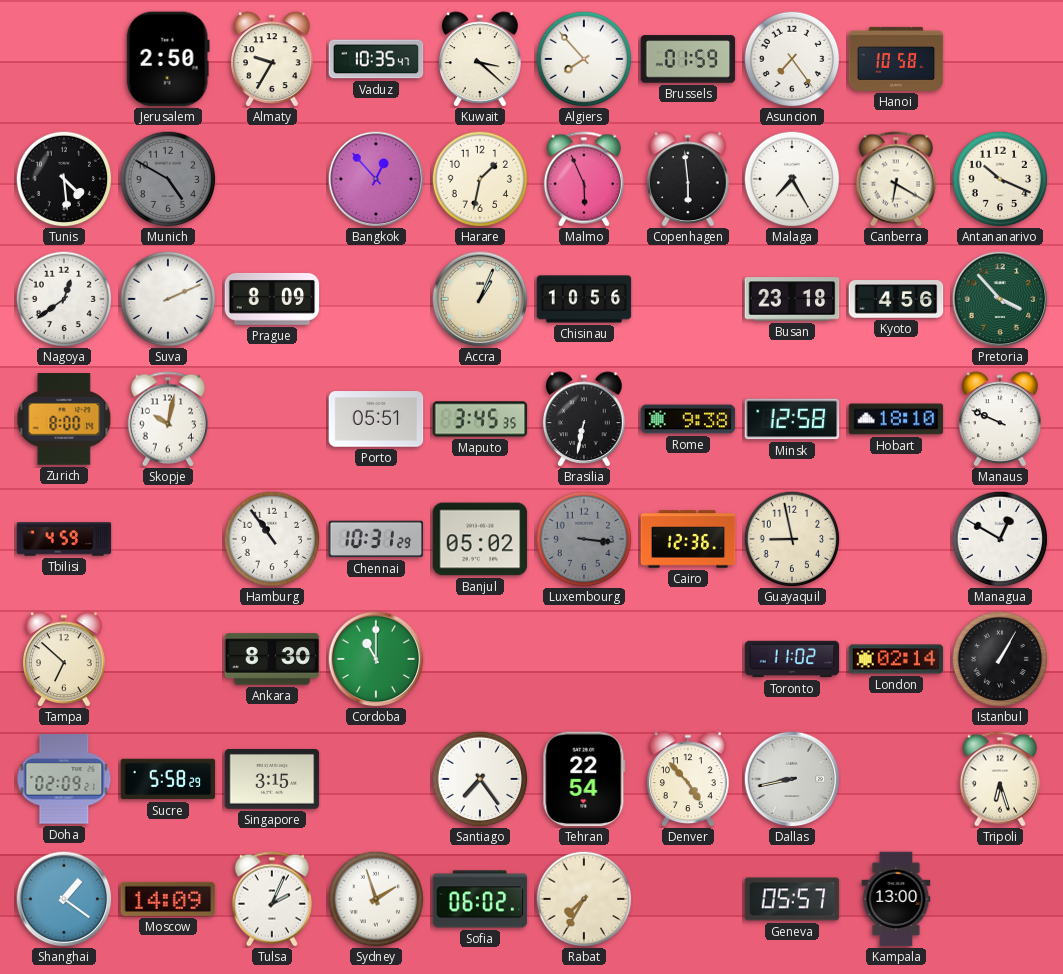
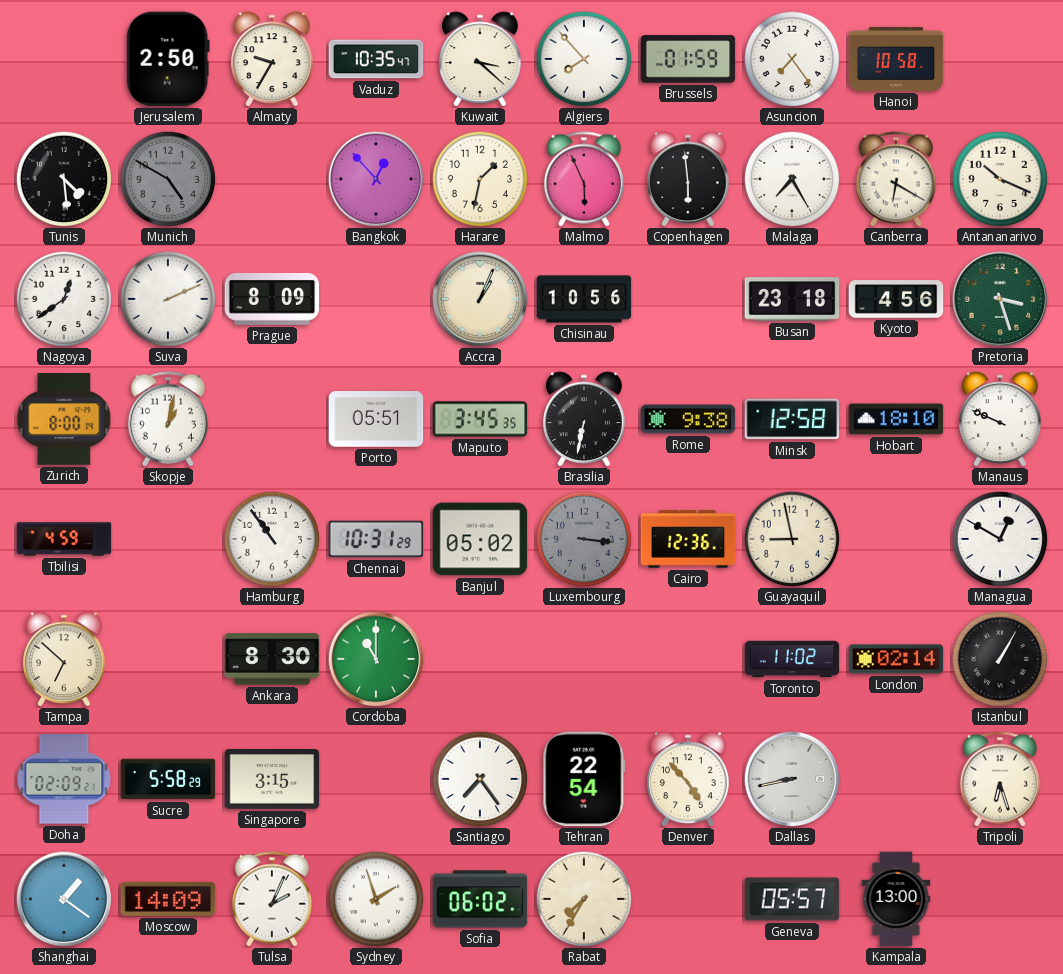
Pretoria: 3:53 -> 3:27 (1000, 299)
Skopje: 10:02 -> 1:02 (168, 419)
